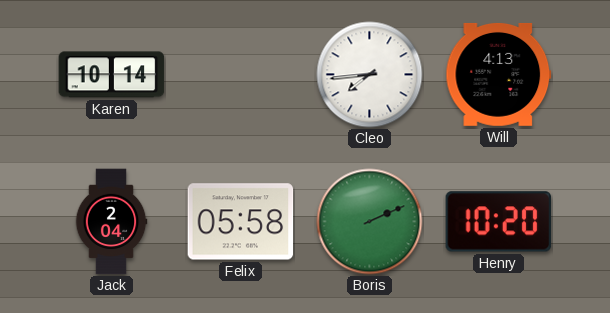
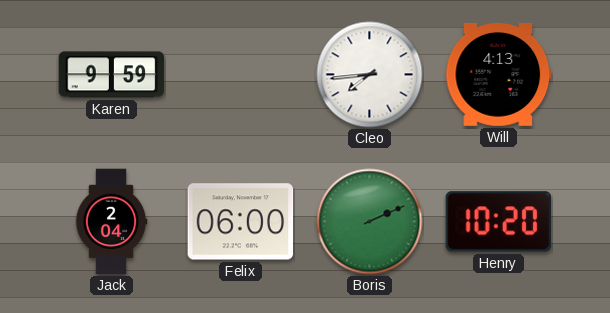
Karen: 10:14 -> 9:59 (112, 75)
Felix: 05:58 -> 06:00 (241, 222)
